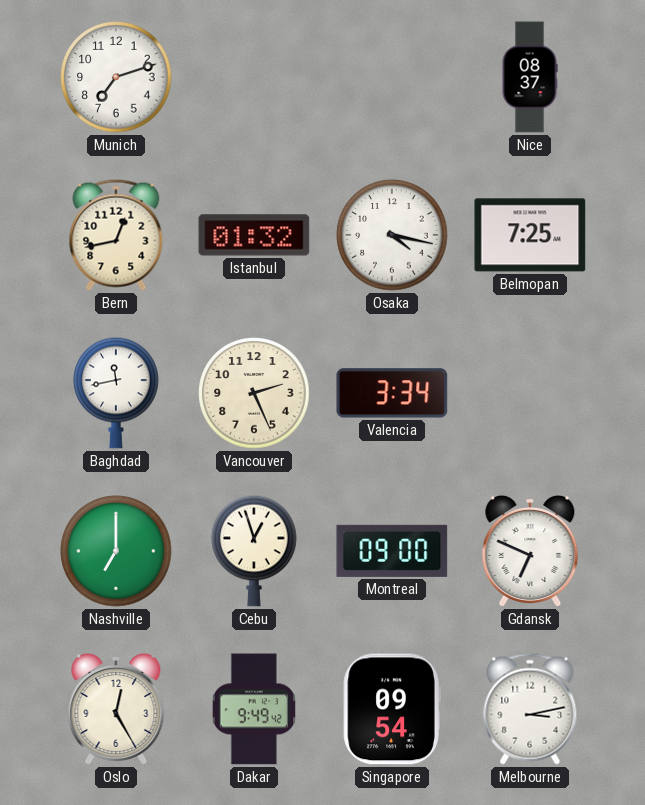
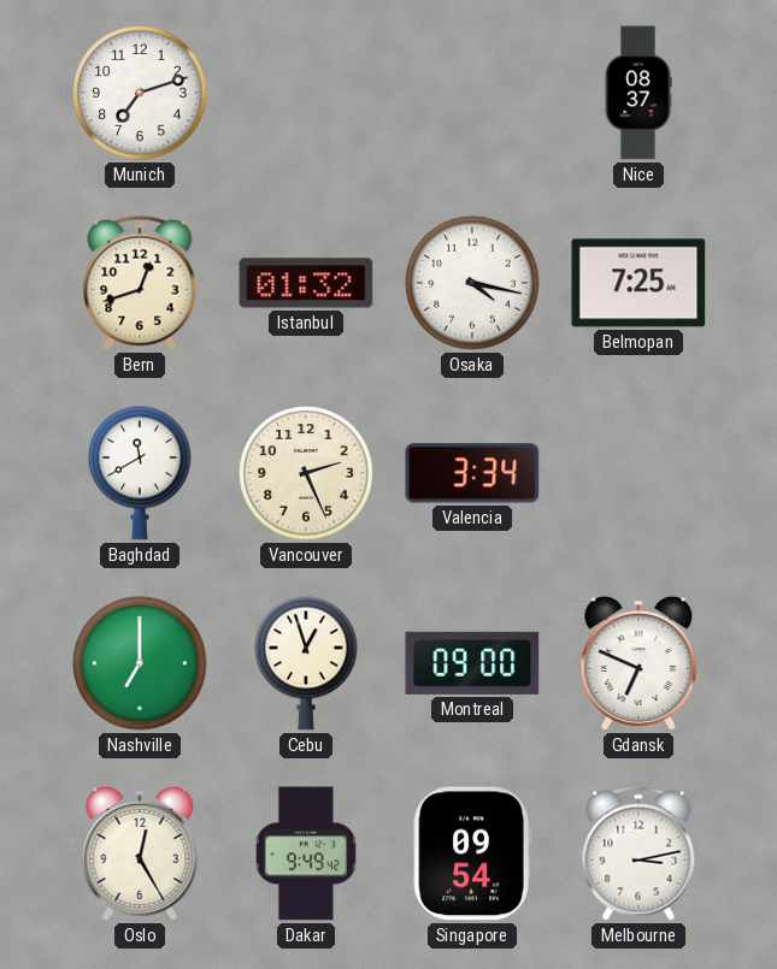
Bern: 12:43 -> 12:42 (140, 283)
Baghdad: 11:43 -> 11:40 (140, 473)
